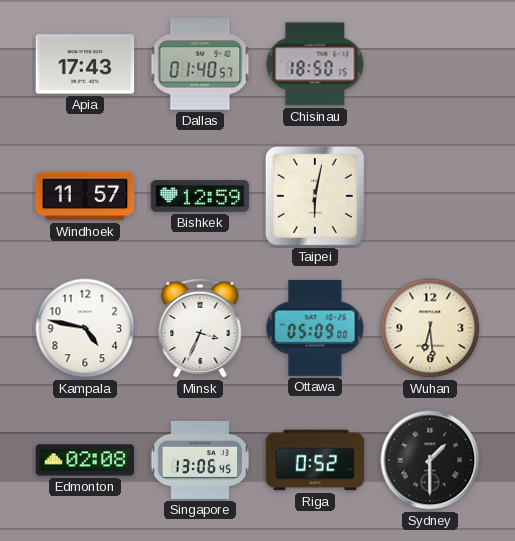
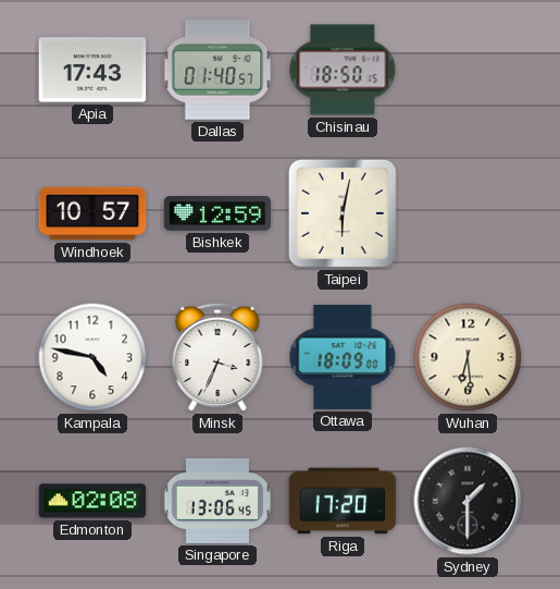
Windhoek: 11:57 -> 10:57 (92, 213)
Ottawa: 05:09 -> 18:09 (343, 357)
Riga: 0:52 -> 17:20 (343, 501)
